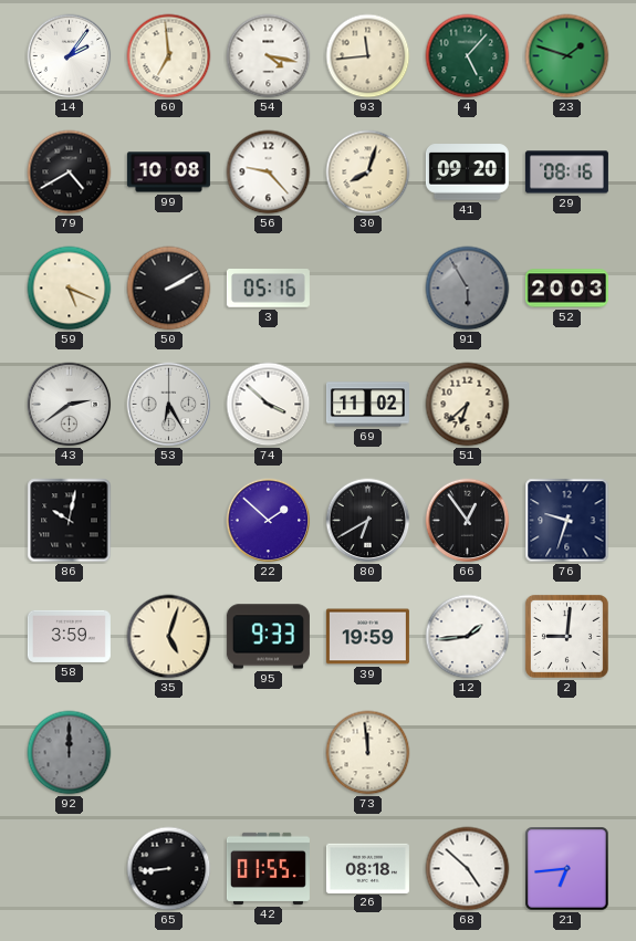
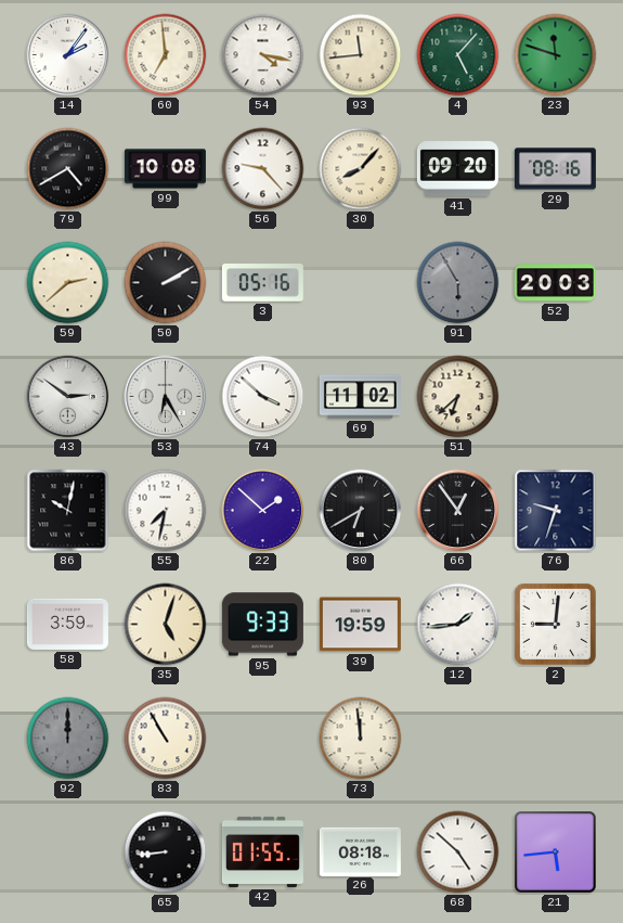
23: 1:48 -> 11:48 (556, 55)
30: 8:03 -> 8:07 (361, 169)
59: 5:19 -> 2:38 (68, 283)
43: 2:39 -> 2:51 (68, 397)
55: none -> 7:32 (166, 511)
83: none -> 10:55 (166, 739)
21: 6:44 -> 5:44 (556, 853)
